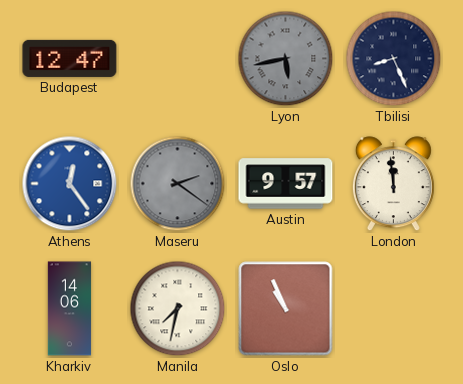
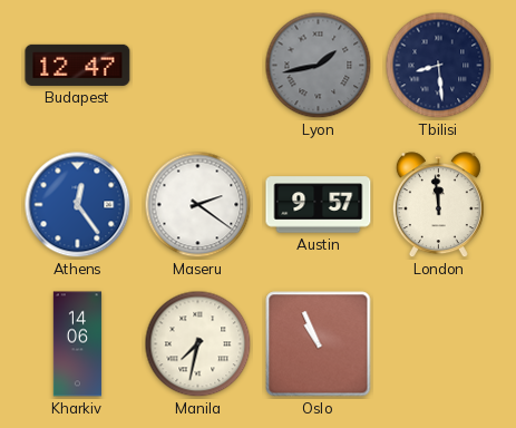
Lyon: 5:43 -> 1:43 (319, 66)
Tbilisi: 8:26 -> 8:29 (439, 66)
Maseru dial: grey -> white (198, 205)
